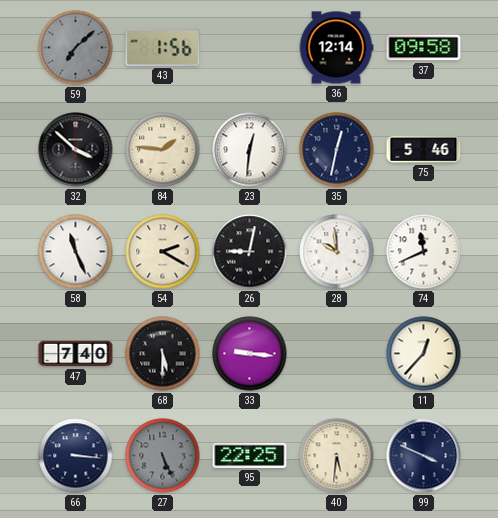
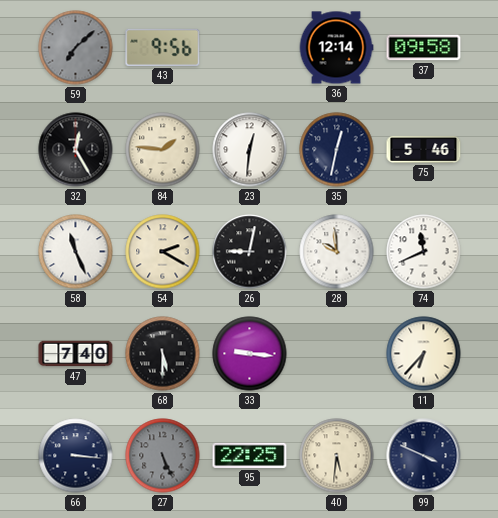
43: 1:56 -> 9:56 (163, 47)
32: 3:52 -> 12:25 (76, 150)
11: 12:37 -> 6:37 (424, 354)
